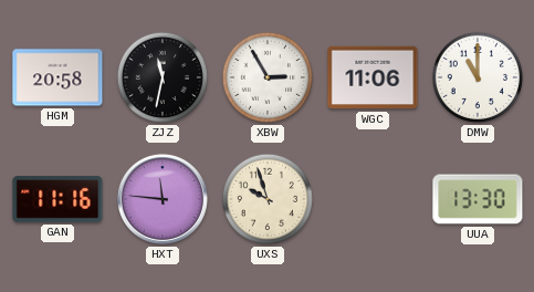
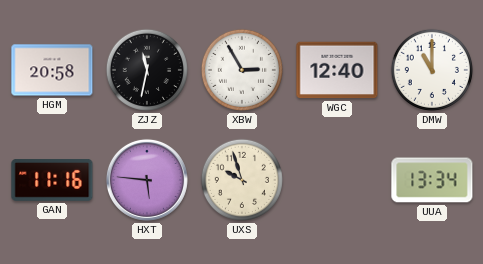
WGC: 11:06 -> 12:40 (337, 70)
HXT: 11:46 -> 5:46 (147, 180)
UUA: 13:30 -> 13:34 (432, 180)
